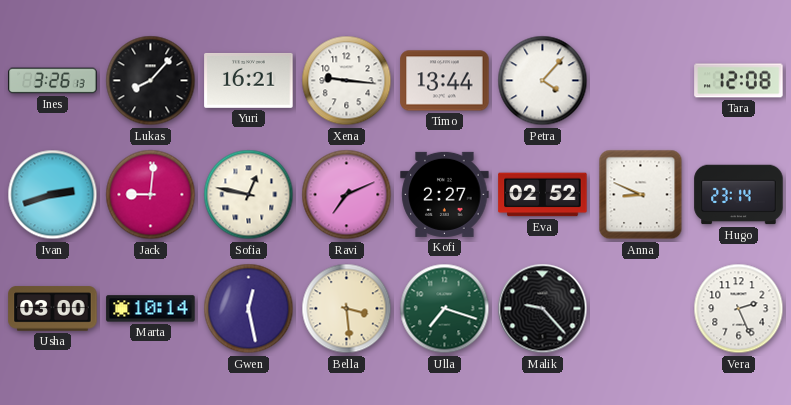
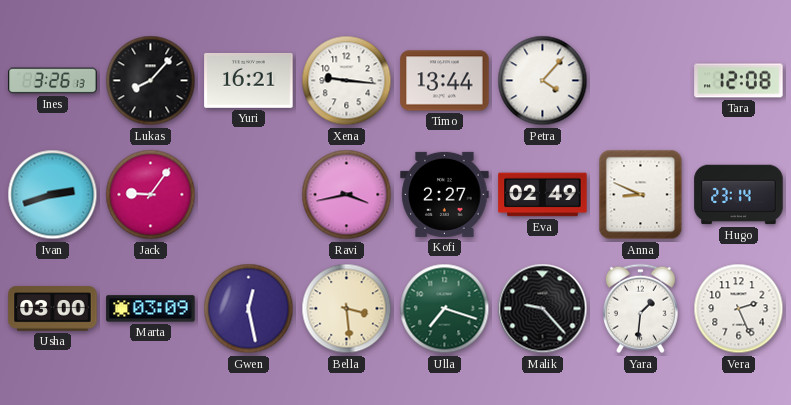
Jack: 9:01 -> 9:06 (151, 195)
Sofia: 12:47 -> none (249, 195)
Ravi: 7:11 -> 3:43 (347, 195)
Eva: 02:52 -> 02:49 (543, 195)
Marta: 10:14 -> 03:09 (151, 309)
Yara: none -> 1:31 (640, 309)
